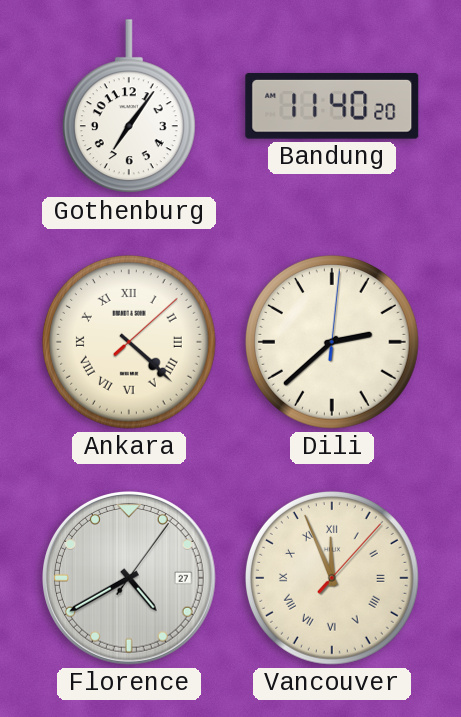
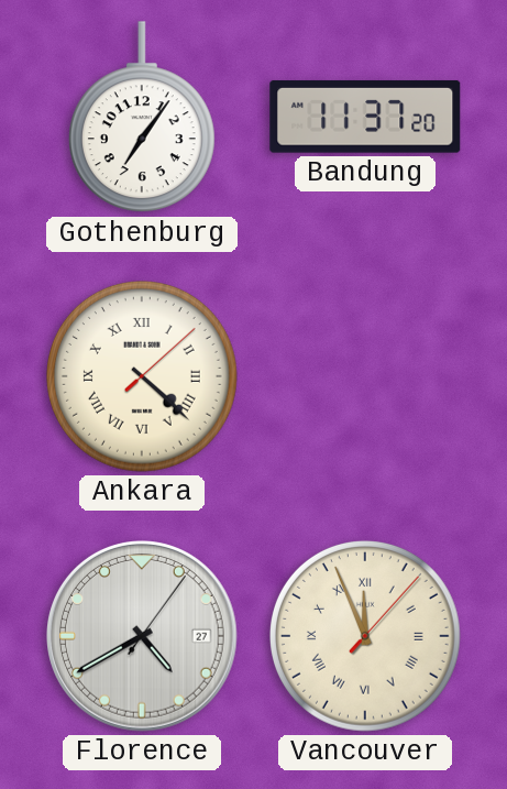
Bandung: 11:40 -> 11:37 (365, 117)
Dili: 2:38 -> none (332, 342)
